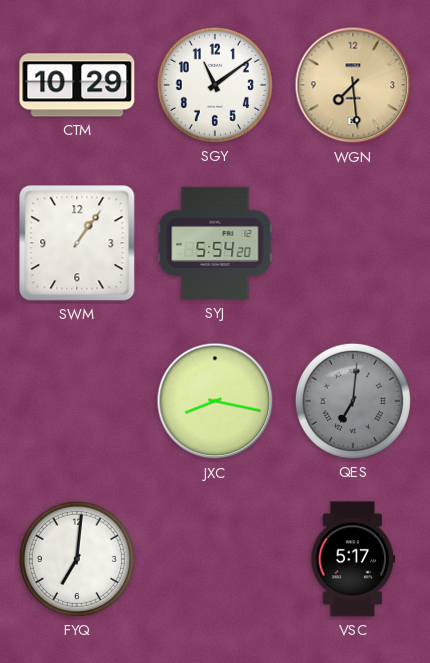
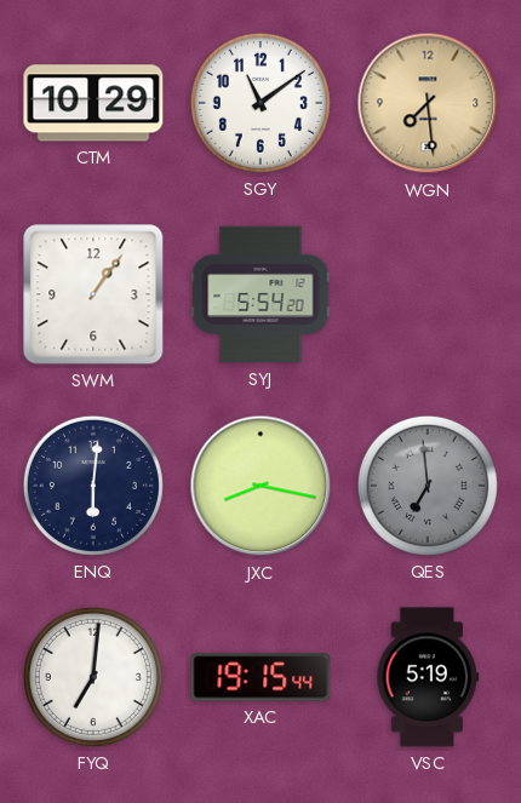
ENQ: none -> 6:01 (93, 486)
QES: 7:01 -> 6:59 (428, 486)
XAC: none -> 19:15 (260, 677)
VSC: 5:17 -> 5:19 (428, 677)
